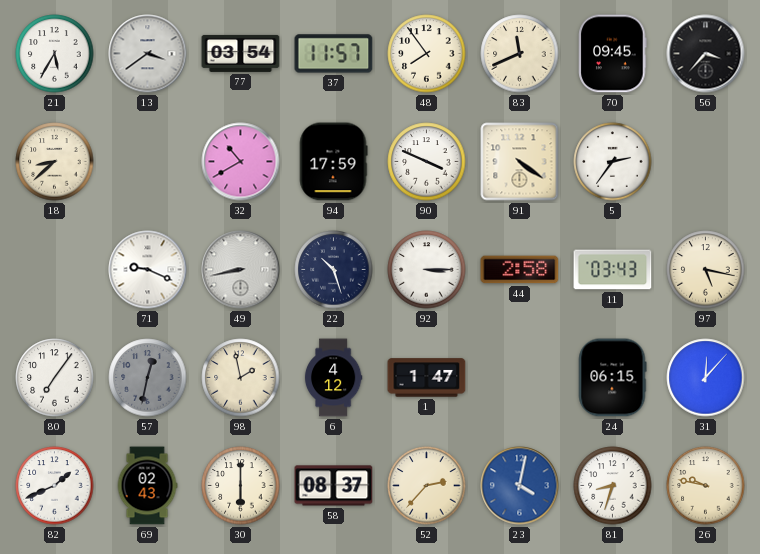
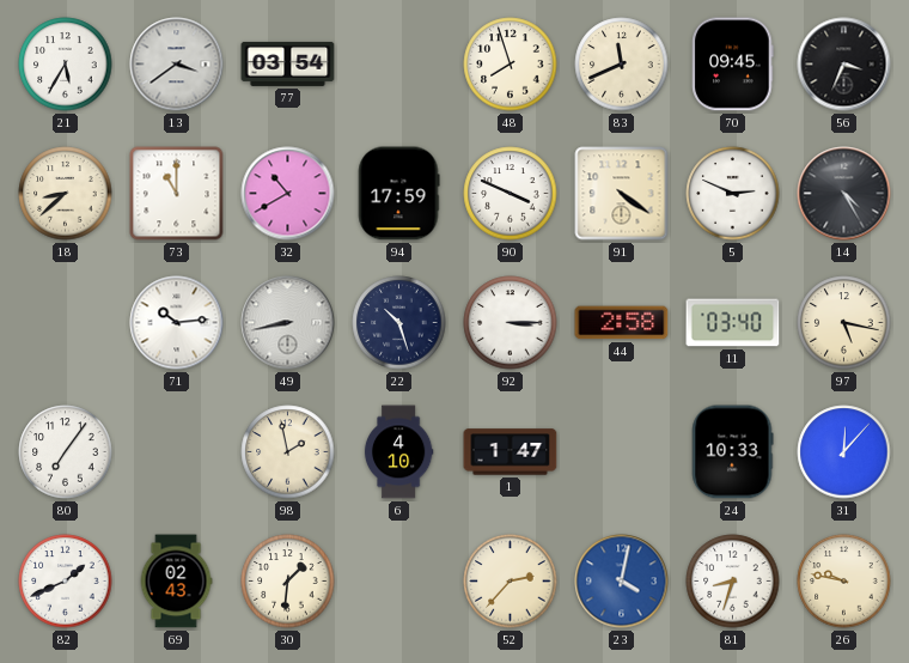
37: 11:57 -> none (334, 54)
48: 7:54 -> 7:57 (511, 65)
56: 3:37 -> 3:34 (844, 65)
73: none -> 11:00 (177, 194)
5: 2:36 -> 2:49 (733, 194)
14: none -> 4:25 (844, 194)
71: 9:19 -> 10:14 (177, 323)
11: 03:43 -> 03:40 (733, 323)
57: 12:32 -> none (148, 378)
6: 4:12 -> 4:10 (398, 452)
24: 06:15 -> 10:33 (732, 452)
30: 6:00 -> 1:31 (288, 582)
58: 08:37 -> none (334, 486)
